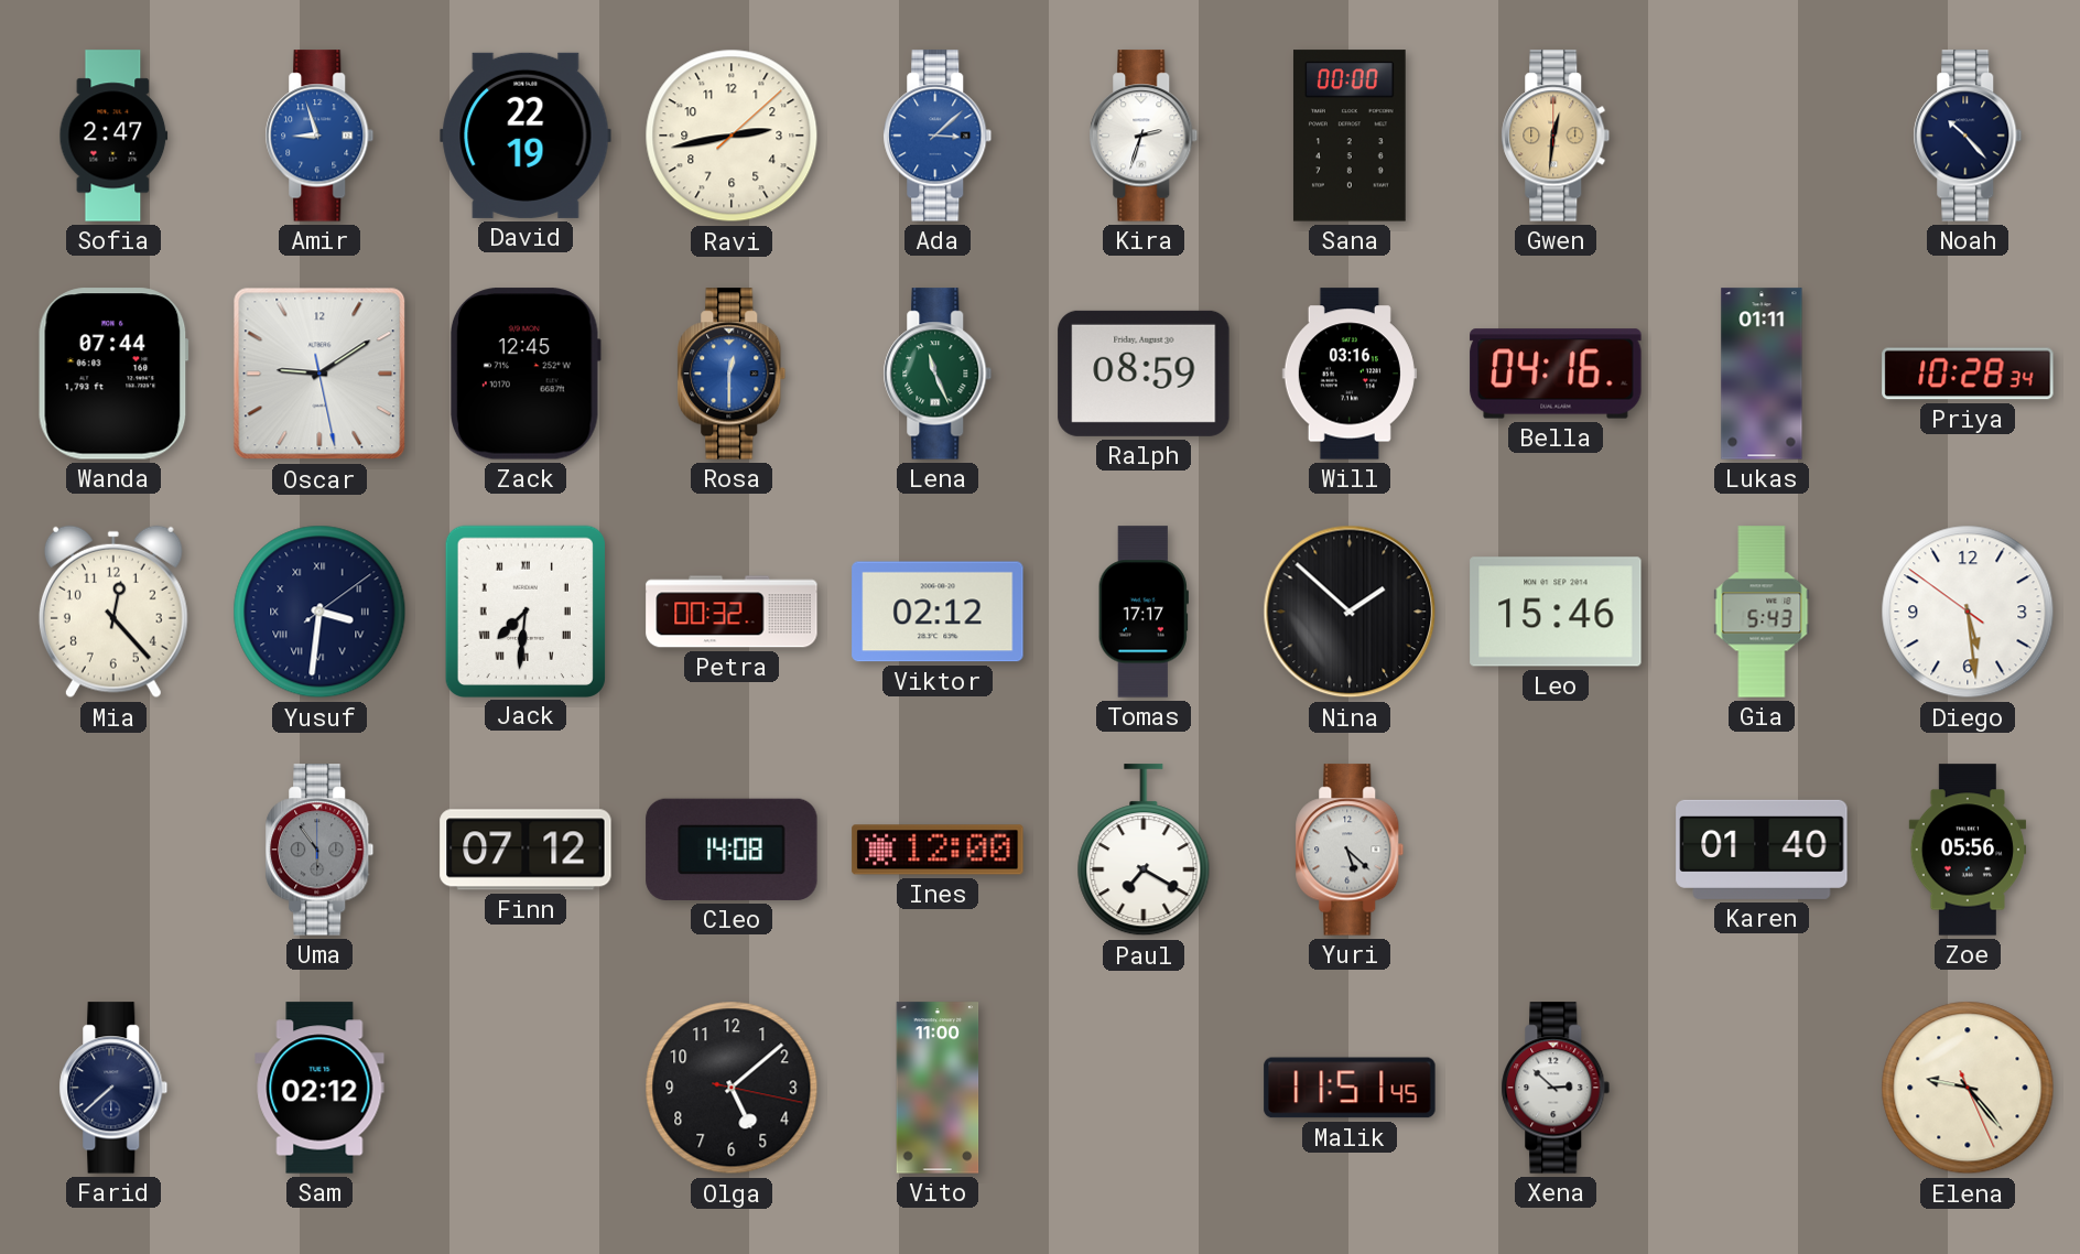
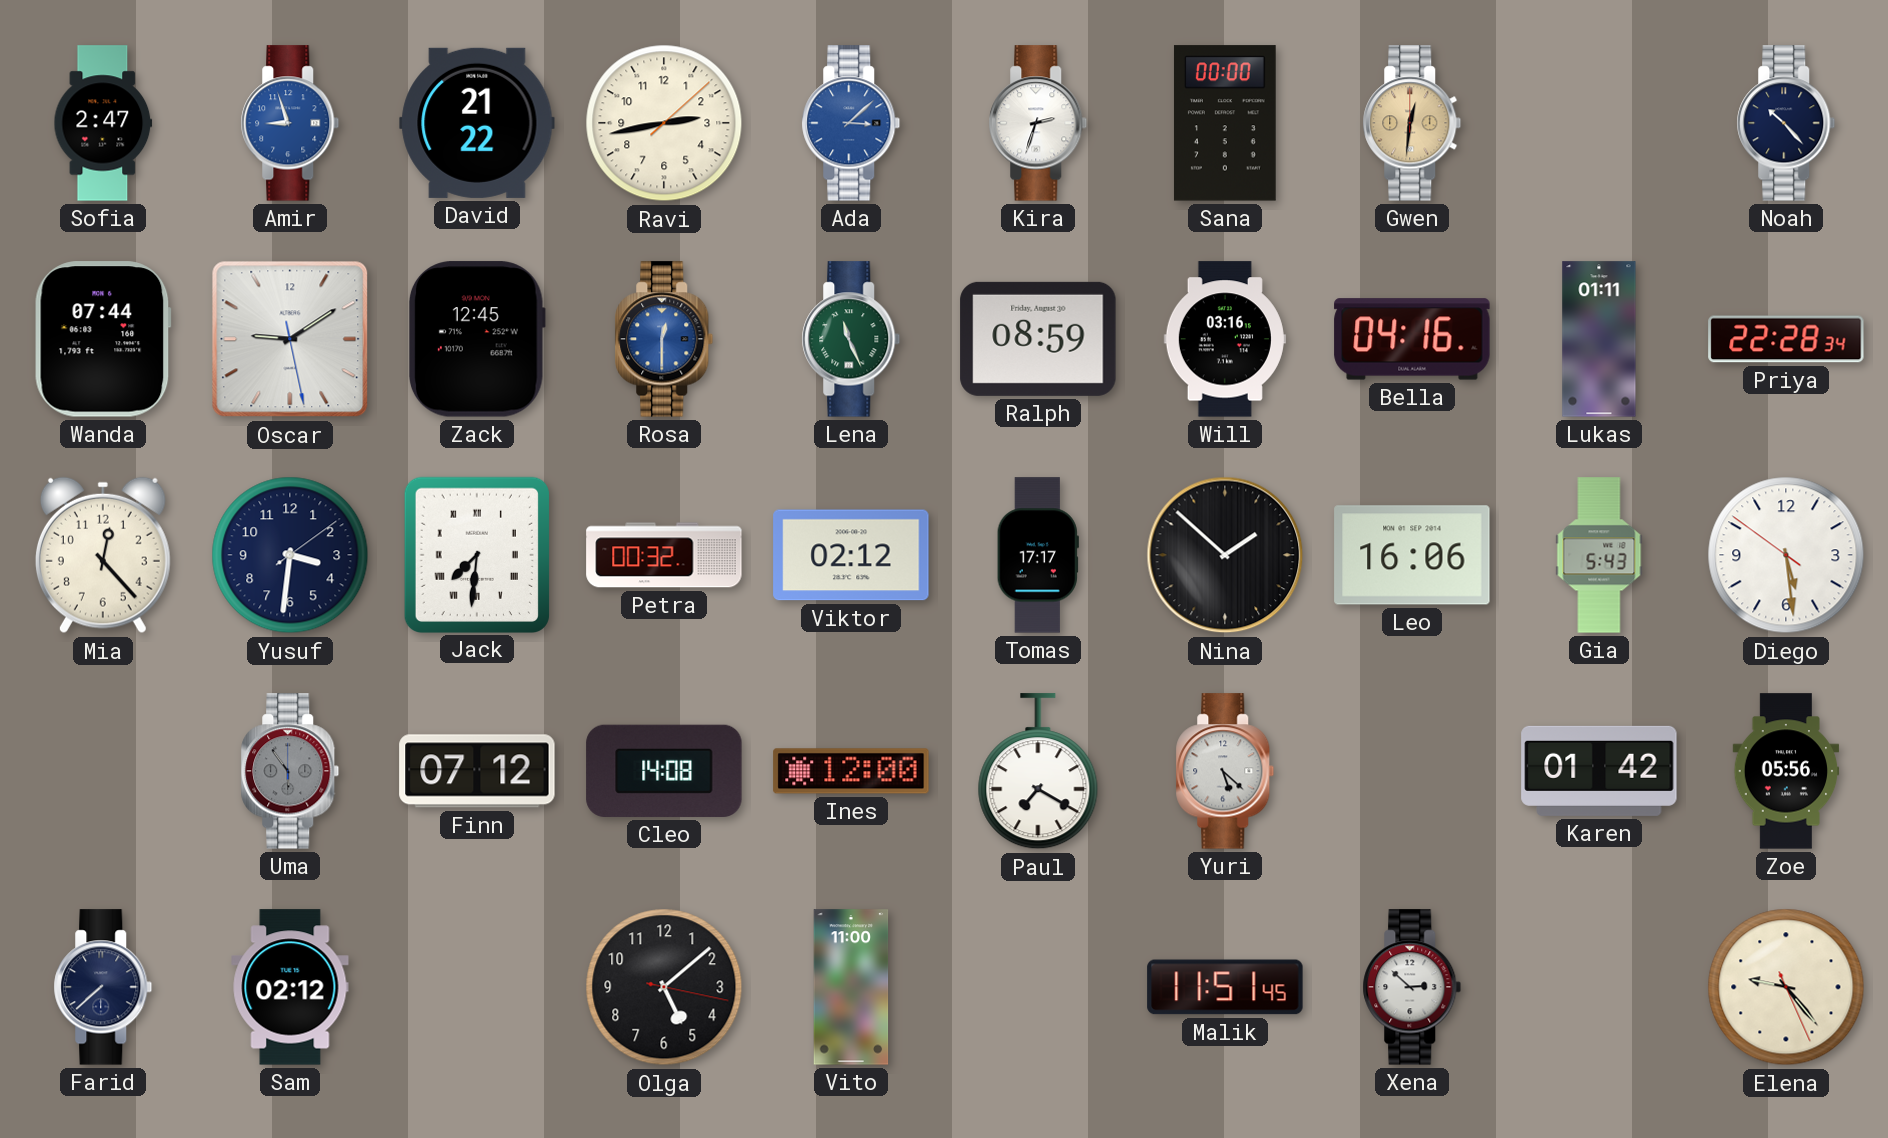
David: 22:19 -> 21:22 (477, 123)
Priya: 10:28 -> 22:28 (1786, 339)
Yusuf numerals: Roman -> Arabic (290, 555)
Leo: 15:46 -> 16:06 (1412, 555)
Karen: 01:40 -> 01:42 (1599, 771)
